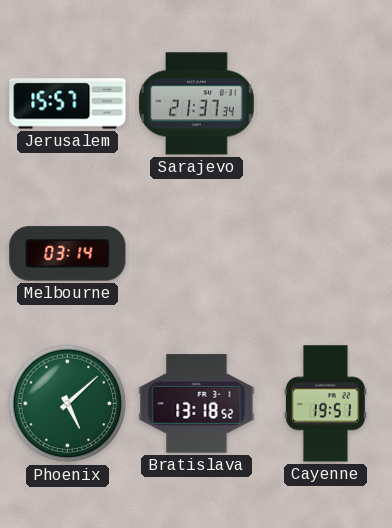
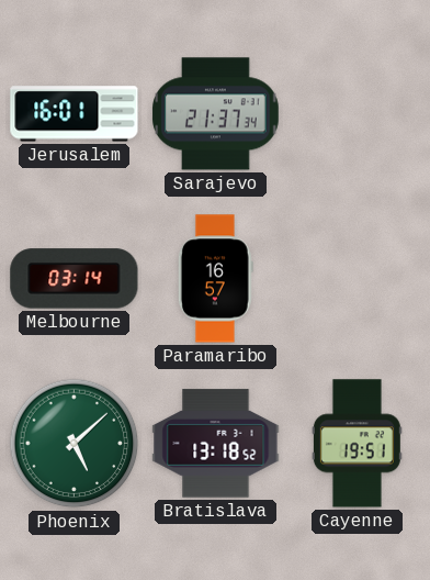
Jerusalem: 15:57 -> 16:01 (75, 114)
Paramaribo: none -> 16:57 (215, 279)
